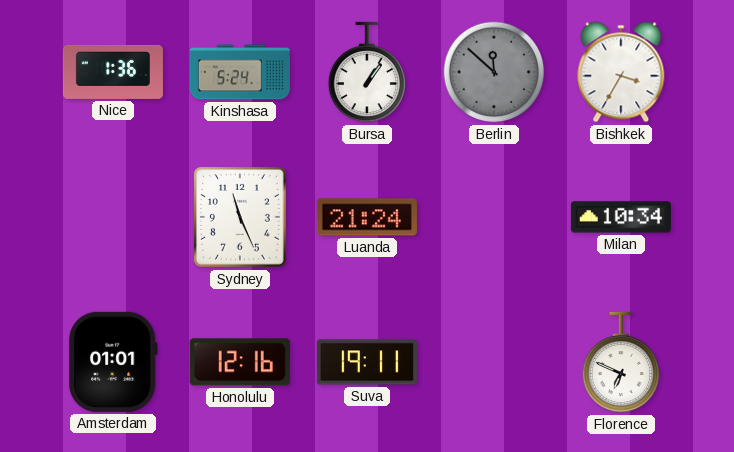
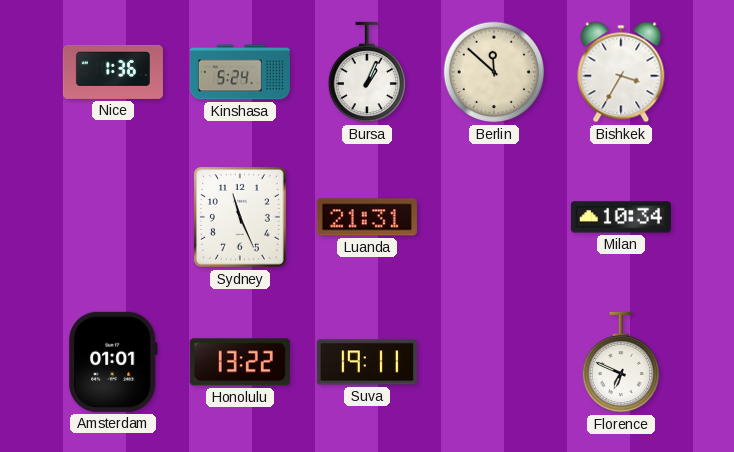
Bursa: 1:06 -> 1:04 (366, 72)
Berlin dial: grey -> cream (494, 72)
Luanda: 21:24 -> 21:31 (367, 217)
Honolulu: 12:16 -> 13:22 (240, 362)
